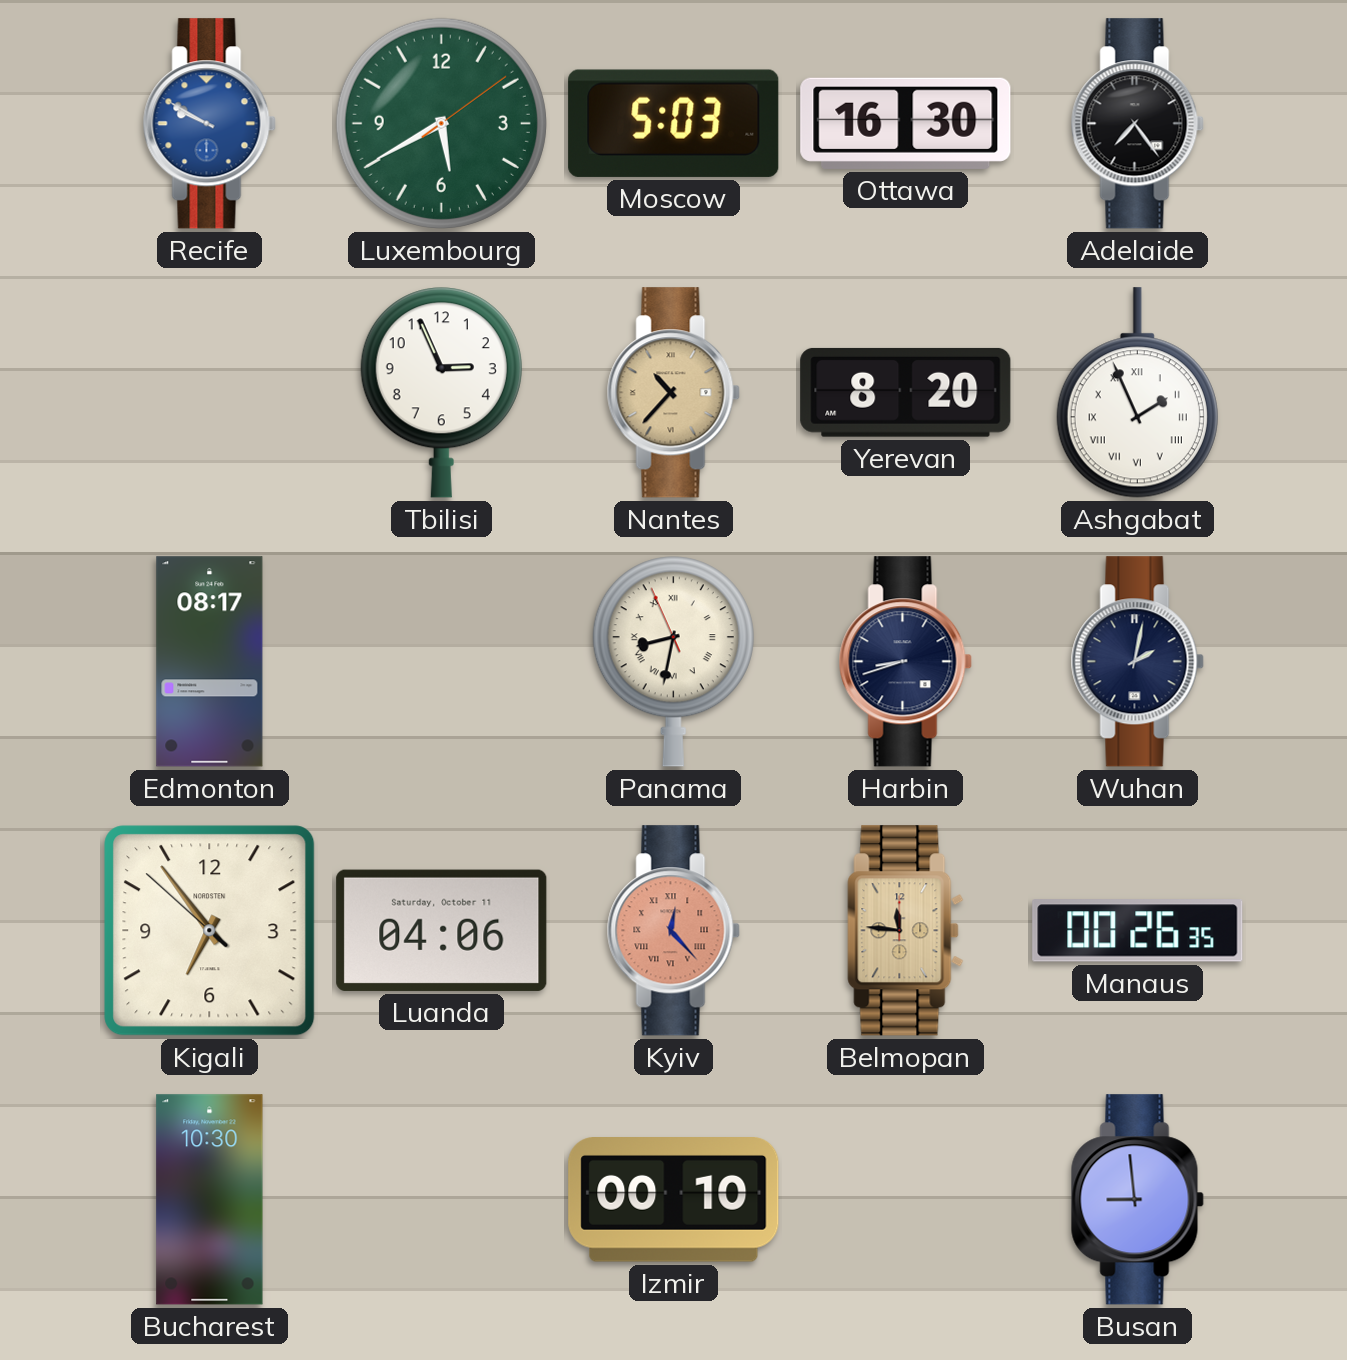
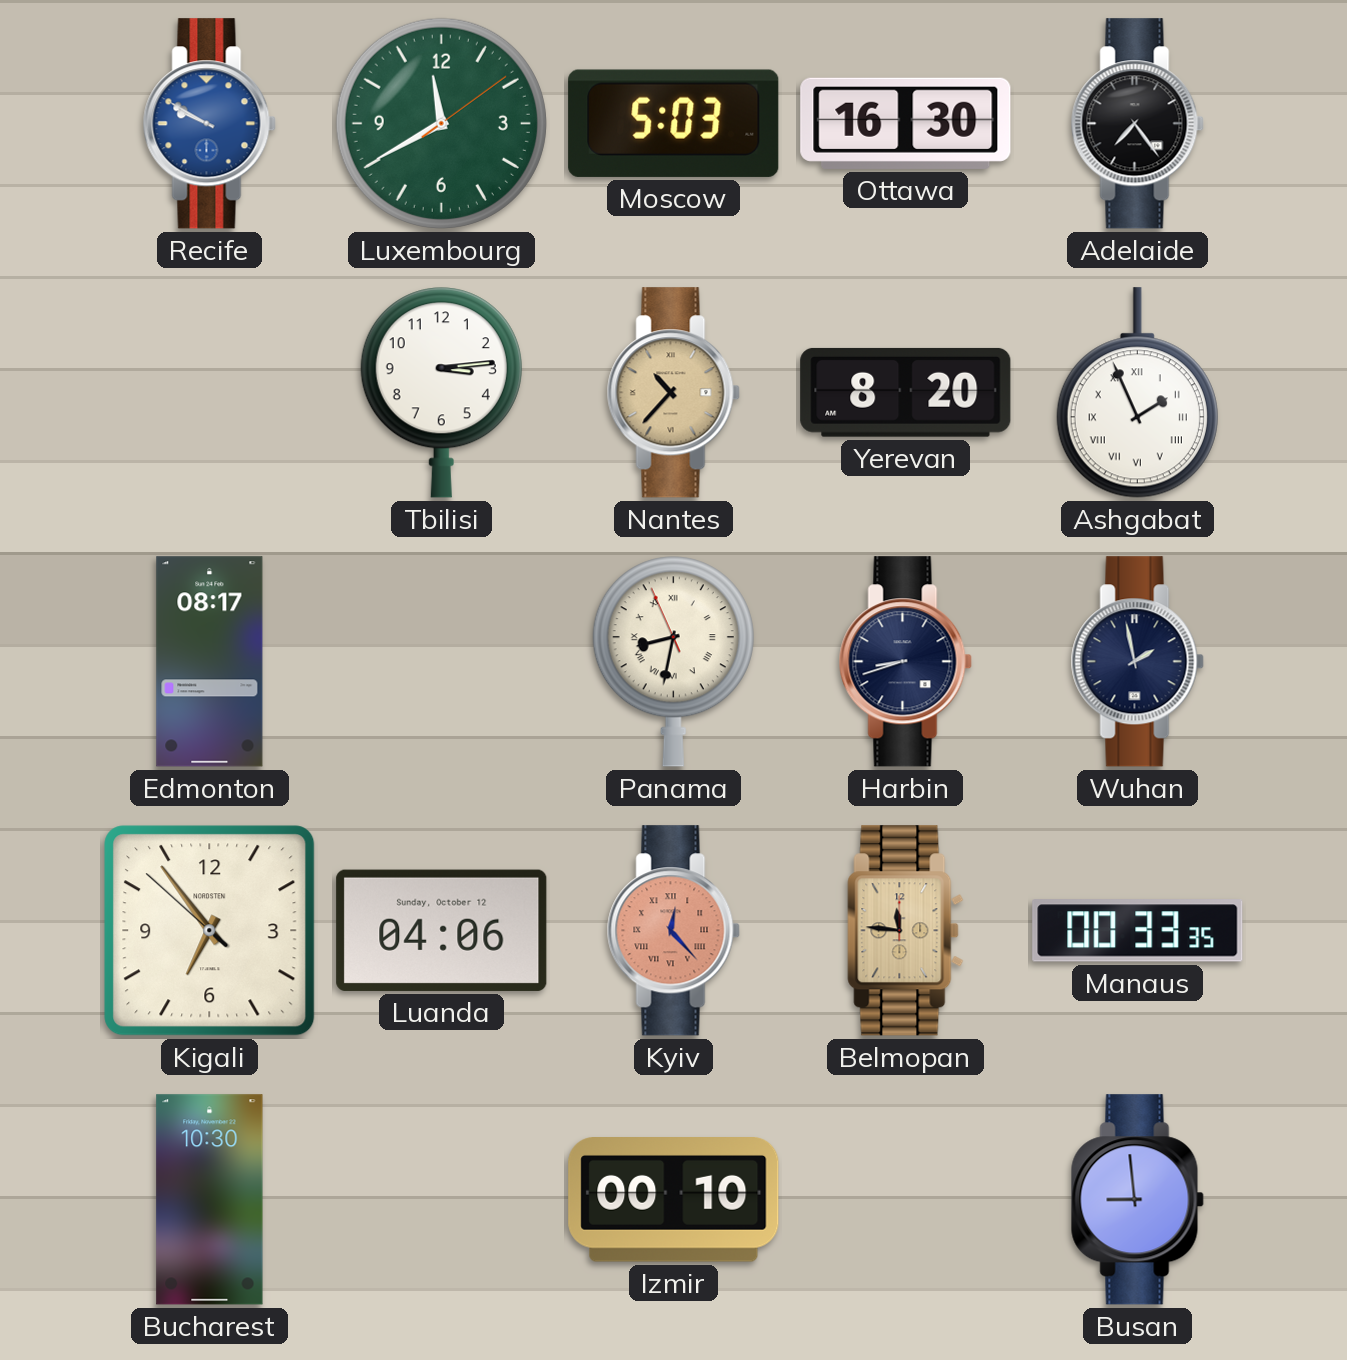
Luxembourg: 5:40 -> 11:40 (441, 123)
Tbilisi: 2:56 -> 3:14 (441, 393)
Wuhan: 2:02 -> 1:58 (1137, 662)
Luanda date: Saturday, October 11 -> Sunday, October 12 (442, 930)
Manaus: 00:26 -> 00:33 (1138, 931)
